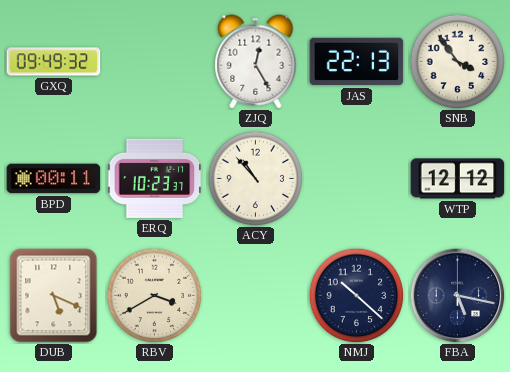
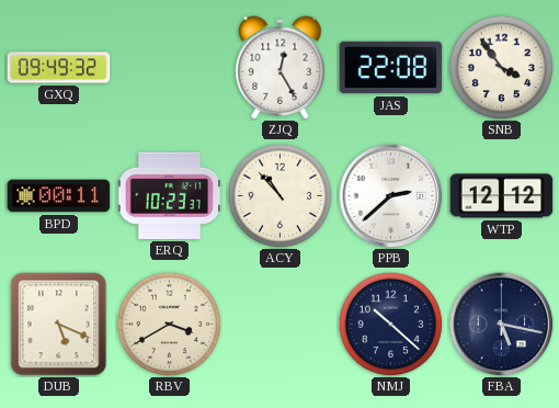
JAS: 22:13 -> 22:08 (391, 68)
PPB: none -> 2:38 (390, 195)
